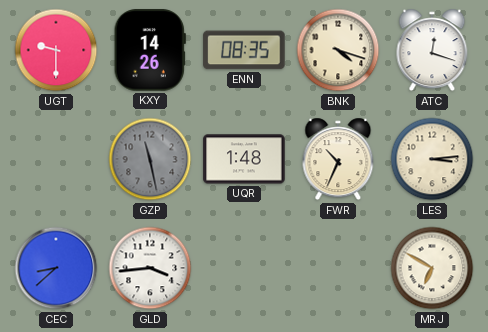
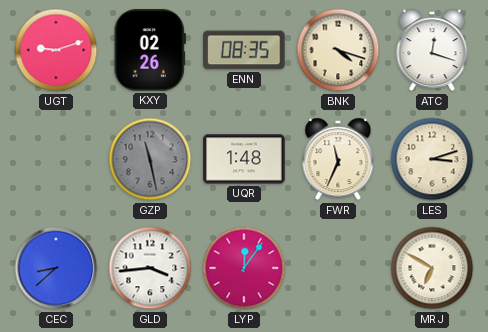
UGT: 9:30 -> 9:12 (56, 50)
KXY: 14:26 -> 02:26 (150, 50)
FWR: 10:34 -> 11:34 (338, 159)
LES: 3:14 -> 3:12 (432, 159)
LYP: none -> 12:06 (244, 268)
